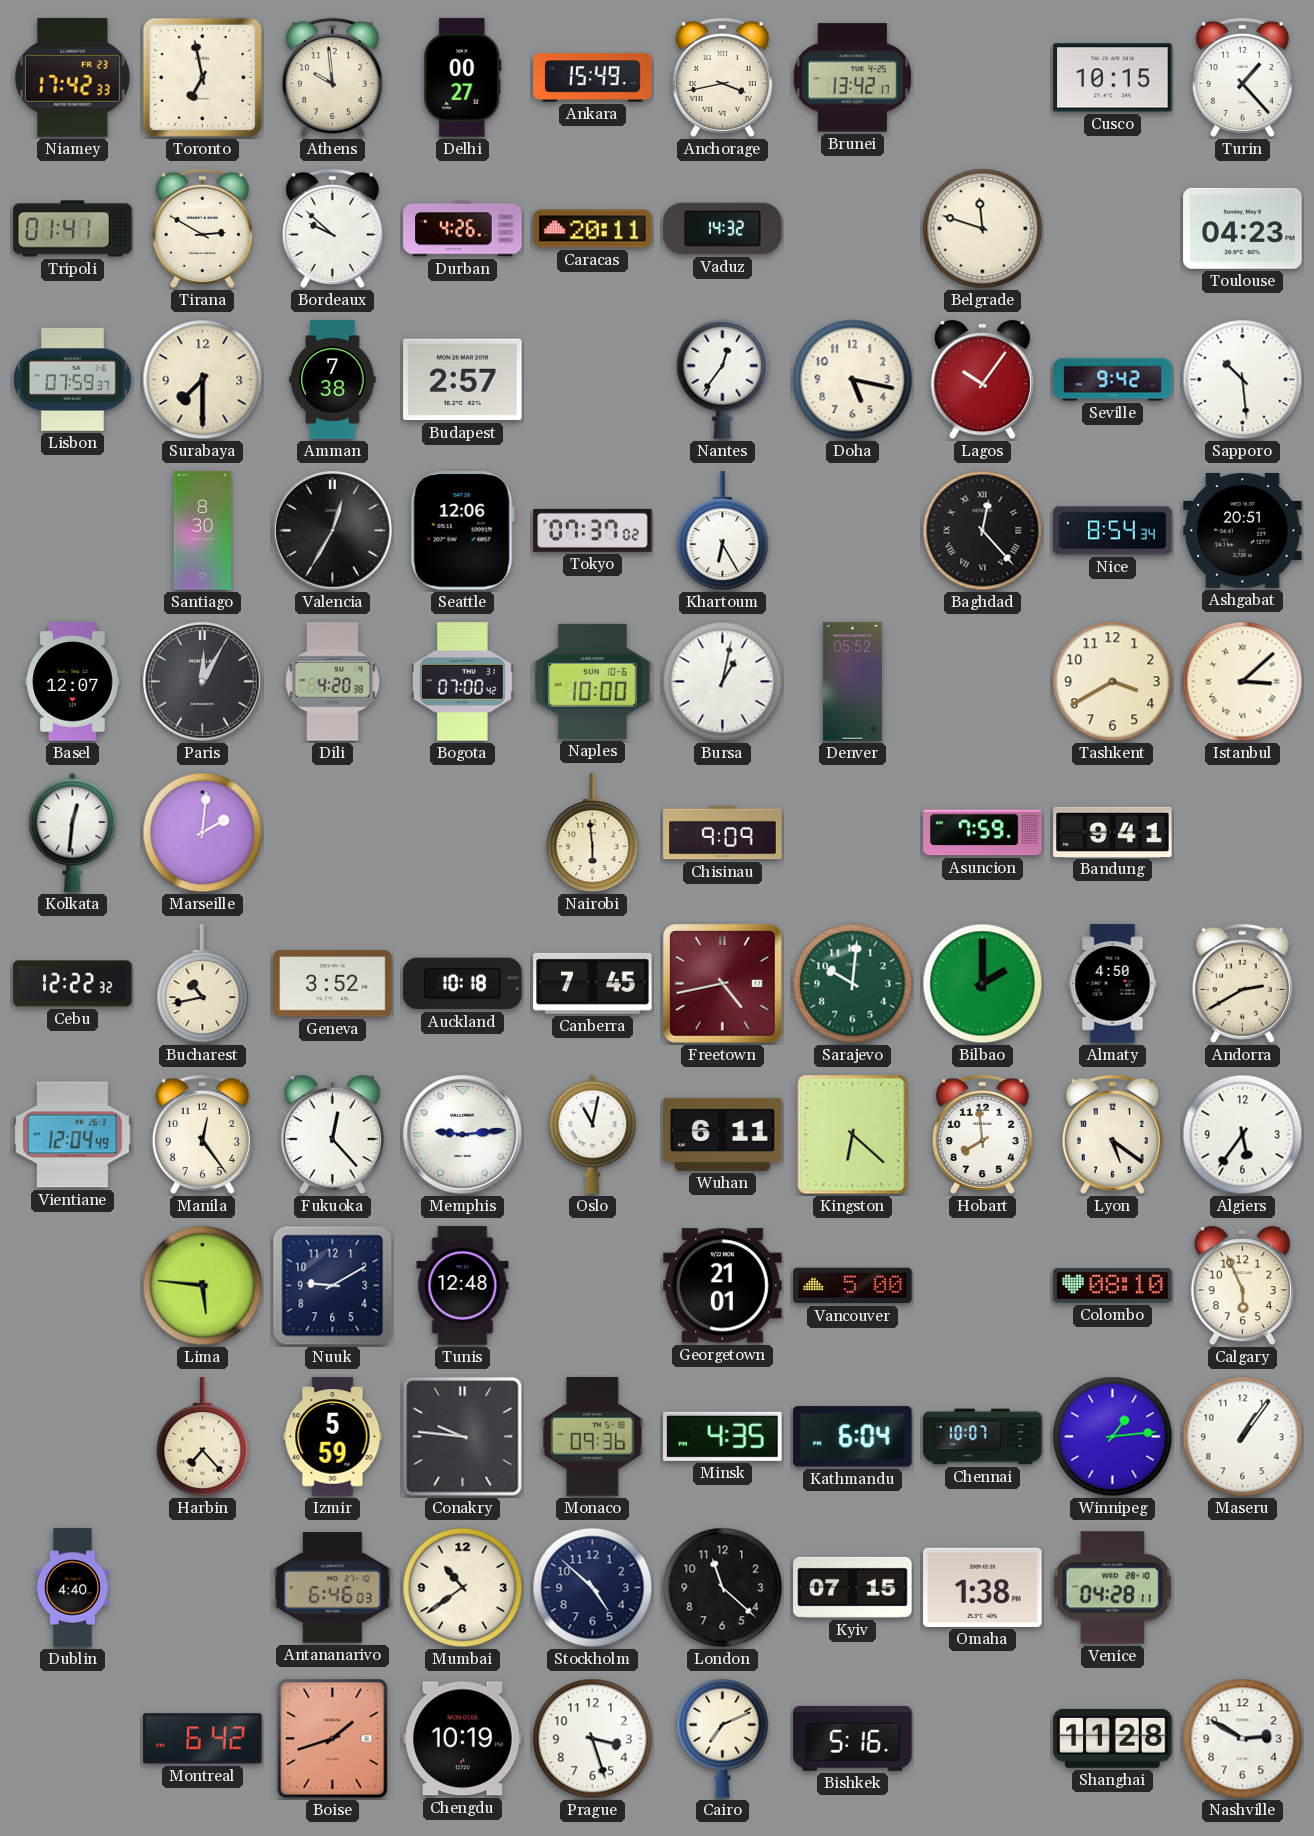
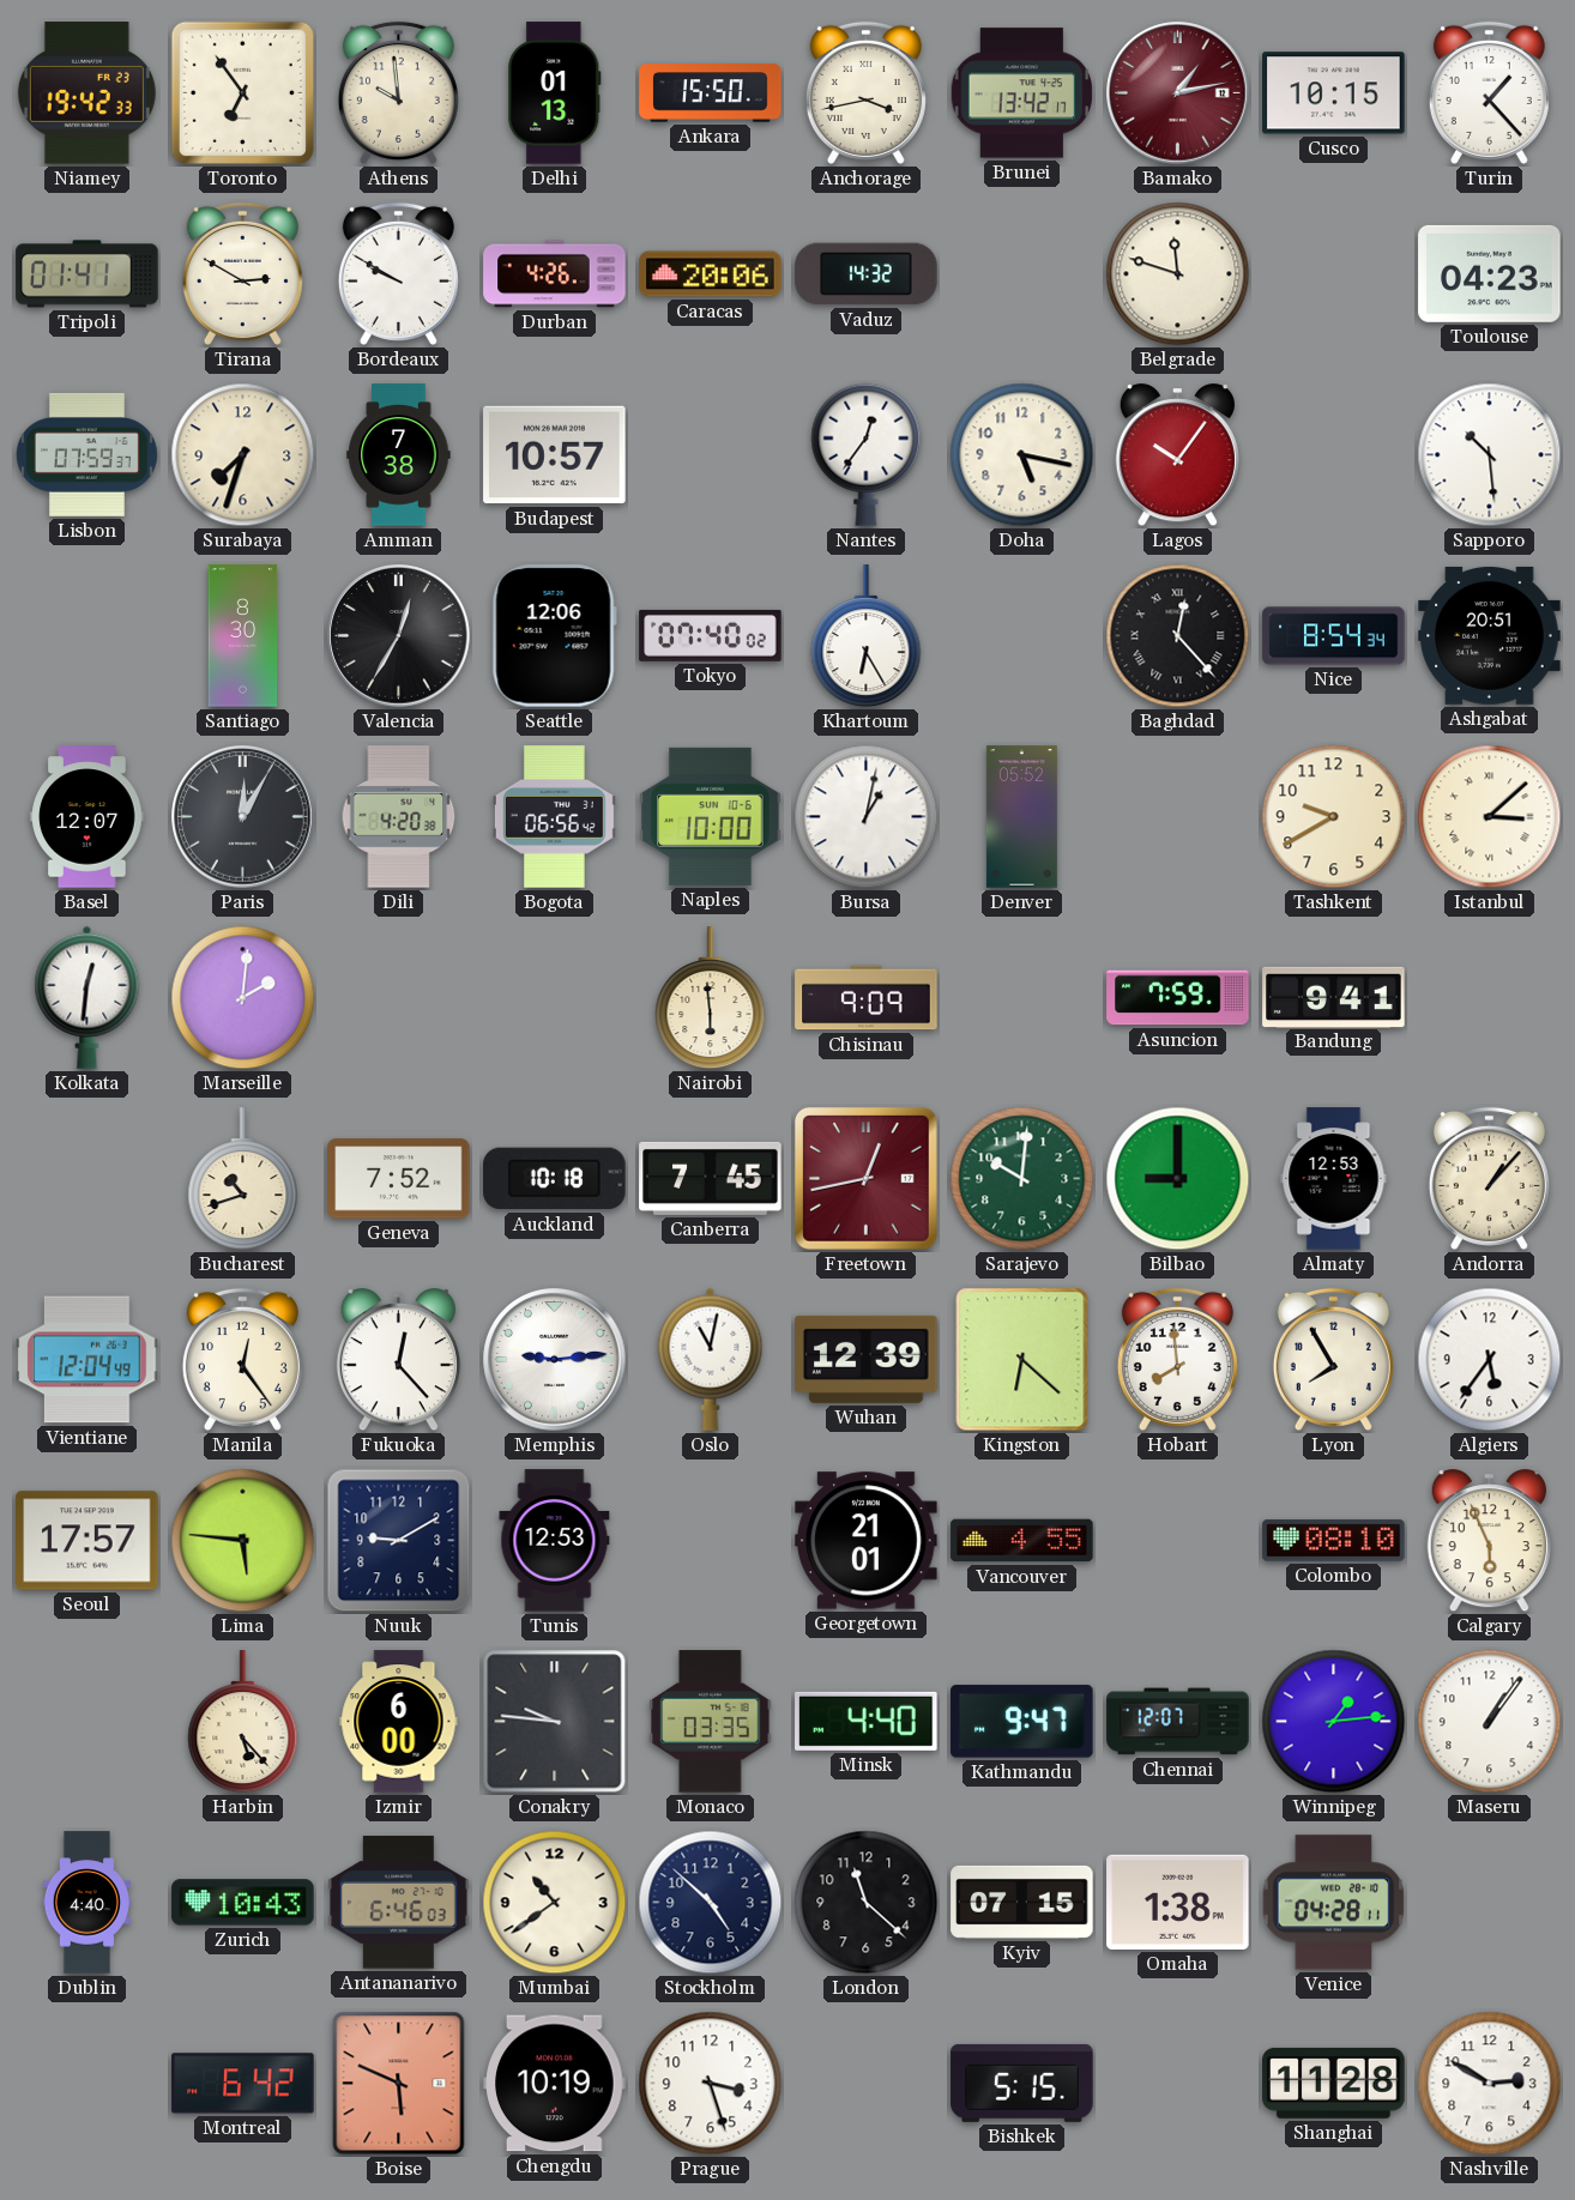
Niamey: 17:42 -> 19:42 (86, 93)
Toronto: 6:58 -> 6:54 (242, 92)
Delhi: 00:27 -> 01:13 (555, 93)
Ankara: 15:49 -> 15:50 (711, 93)
Bamako: none -> 1:13 (1178, 93)
Bordeaux: 9:52 -> 9:50 (398, 273)
Caracas: 20:11 -> 20:06 (711, 274)
Surabaya: 7:30 -> 7:33 (243, 455)
Budapest: 2:57 -> 10:57 (555, 455)
Seville: 9:42 -> none (1113, 380)
Tokyo: 07:37 -> 07:40 (711, 635)
Bogota: 07:00 -> 06:56 (554, 817)
Tashkent: 3:40 -> 9:40 (1334, 817)
Cebu: 12:22 -> none (73, 984)
Bucharest: 10:43 -> 10:42 (243, 1179)
Geneva: 3:52 -> 7:52 (399, 1179)
Freetown: 4:43 -> 12:43 (867, 1179)
Bilbao: 2:00 -> 9:00 (1178, 1179)
Almaty: 4:50 -> 12:53 (1334, 1179)
Andorra: 2:40 -> 1:07 (1489, 1178)
Wuhan: 6:11 -> 12:39 (867, 1359)
Lyon: 5:21 -> 7:55 (1333, 1359)
Seoul: none -> 17:57 (87, 1541)
Tunis: 12:48 -> 12:53 (555, 1541)
Vancouver: 5:00 -> 4:55 (1022, 1541)
Harbin: 7:23 -> 5:23 (243, 1722)
Izmir: 5:59 -> 6:00 (399, 1722)
Monaco: 09:36 -> 03:35 (711, 1722)
Minsk: 4:35 -> 4:40 (867, 1721)
Kathmandu: 6:04 -> 9:47 (1022, 1722)
Chennai: 10:07 -> 12:07 (1178, 1722)
Zurich: none -> 10:43 (243, 1903)
Boise: 1:42 -> 5:49 (399, 2084)
Cairo: 7:11 -> none (723, 1738)
Bishkek: 5:16 -> 5:15 (1022, 2083)
